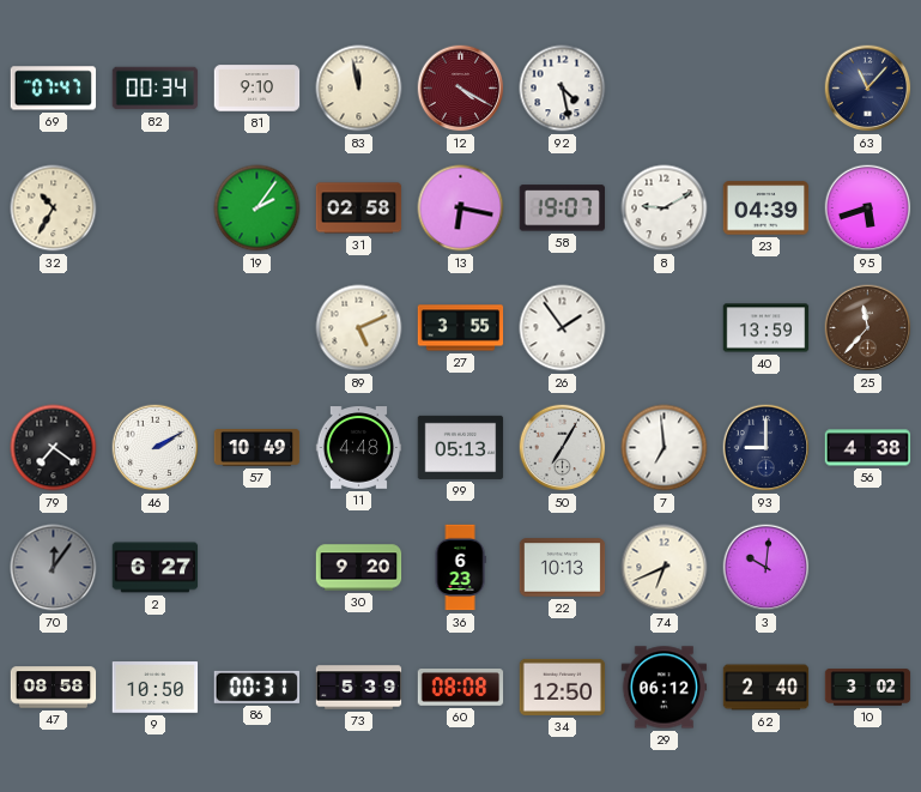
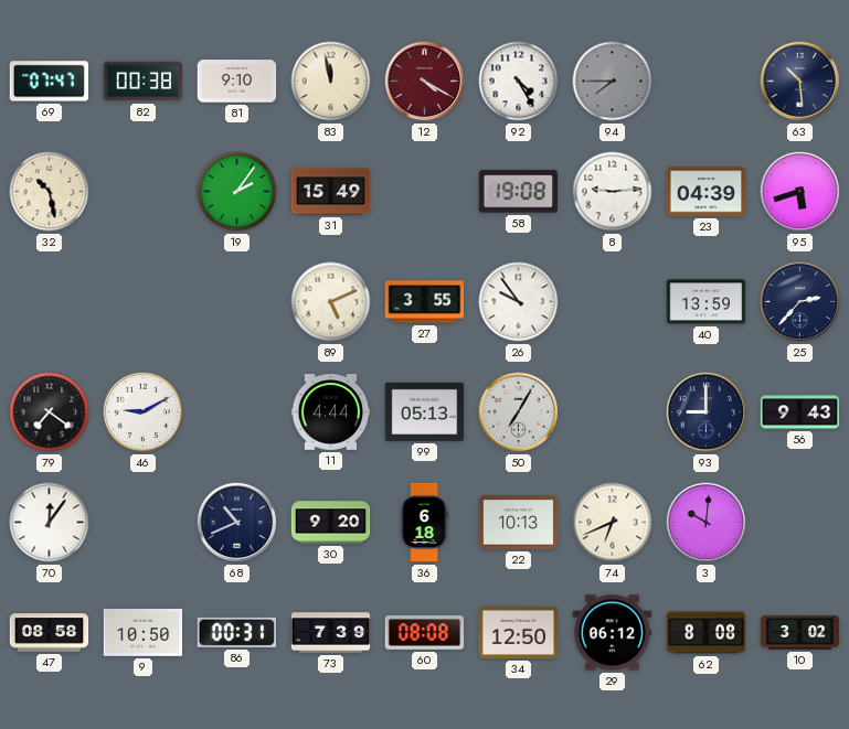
82: 00:34 -> 00:38 (144, 82)
92: 4:28 -> 4:25 (519, 82)
94: none -> 7:45 (613, 82)
63: 11:07 -> 10:29 (800, 82)
32: 10:35 -> 10:28 (50, 192)
31: 02:58 -> 15:49 (331, 192)
13: 6:17 -> none (461, 208)
58: 19:07 -> 19:08 (518, 192)
8: 9:10 -> 9:14 (613, 192)
26: 1:54 -> 9:54 (519, 302)
25: 11:37 -> 2:37 (800, 302)
25 dial: brown -> navy (800, 302)
46: 2:10 -> 9:10 (144, 412)
57: 10:49 -> none (257, 448)
11: 4:48 -> 4:44 (331, 412)
7: 6:59 -> none (665, 448)
56: 4:38 -> 9:43 (800, 412)
70 dial: grey -> white (50, 523)
2: 6:27 -> none (156, 568)
68: none -> 10:41 (237, 523)
36: 6:23 -> 6:18 (424, 523)
73: 5:39 -> 7:39 (331, 633)
62: 2:40 -> 8:08 (707, 633)
